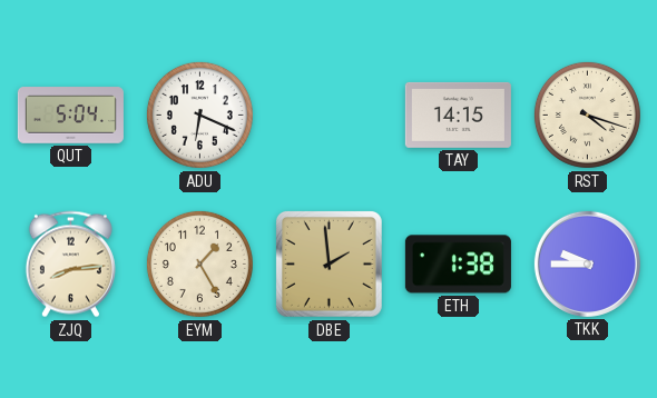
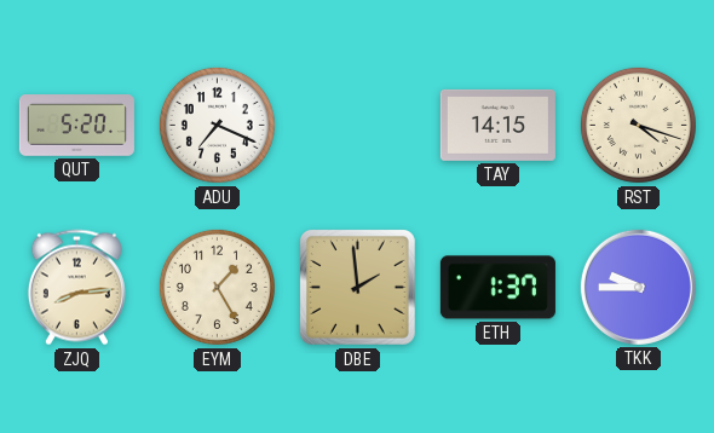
QUT: 5:04 -> 5:20 (76, 126)
ADU: 6:19 -> 7:19 (217, 125)
ETH: 1:38 -> 1:37 (497, 288)
